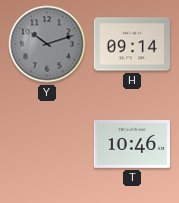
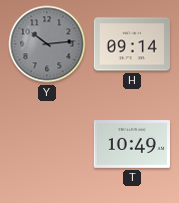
Y: 10:12 -> 10:14 (47, 44)
T: 10:46 -> 10:49 (131, 145)
